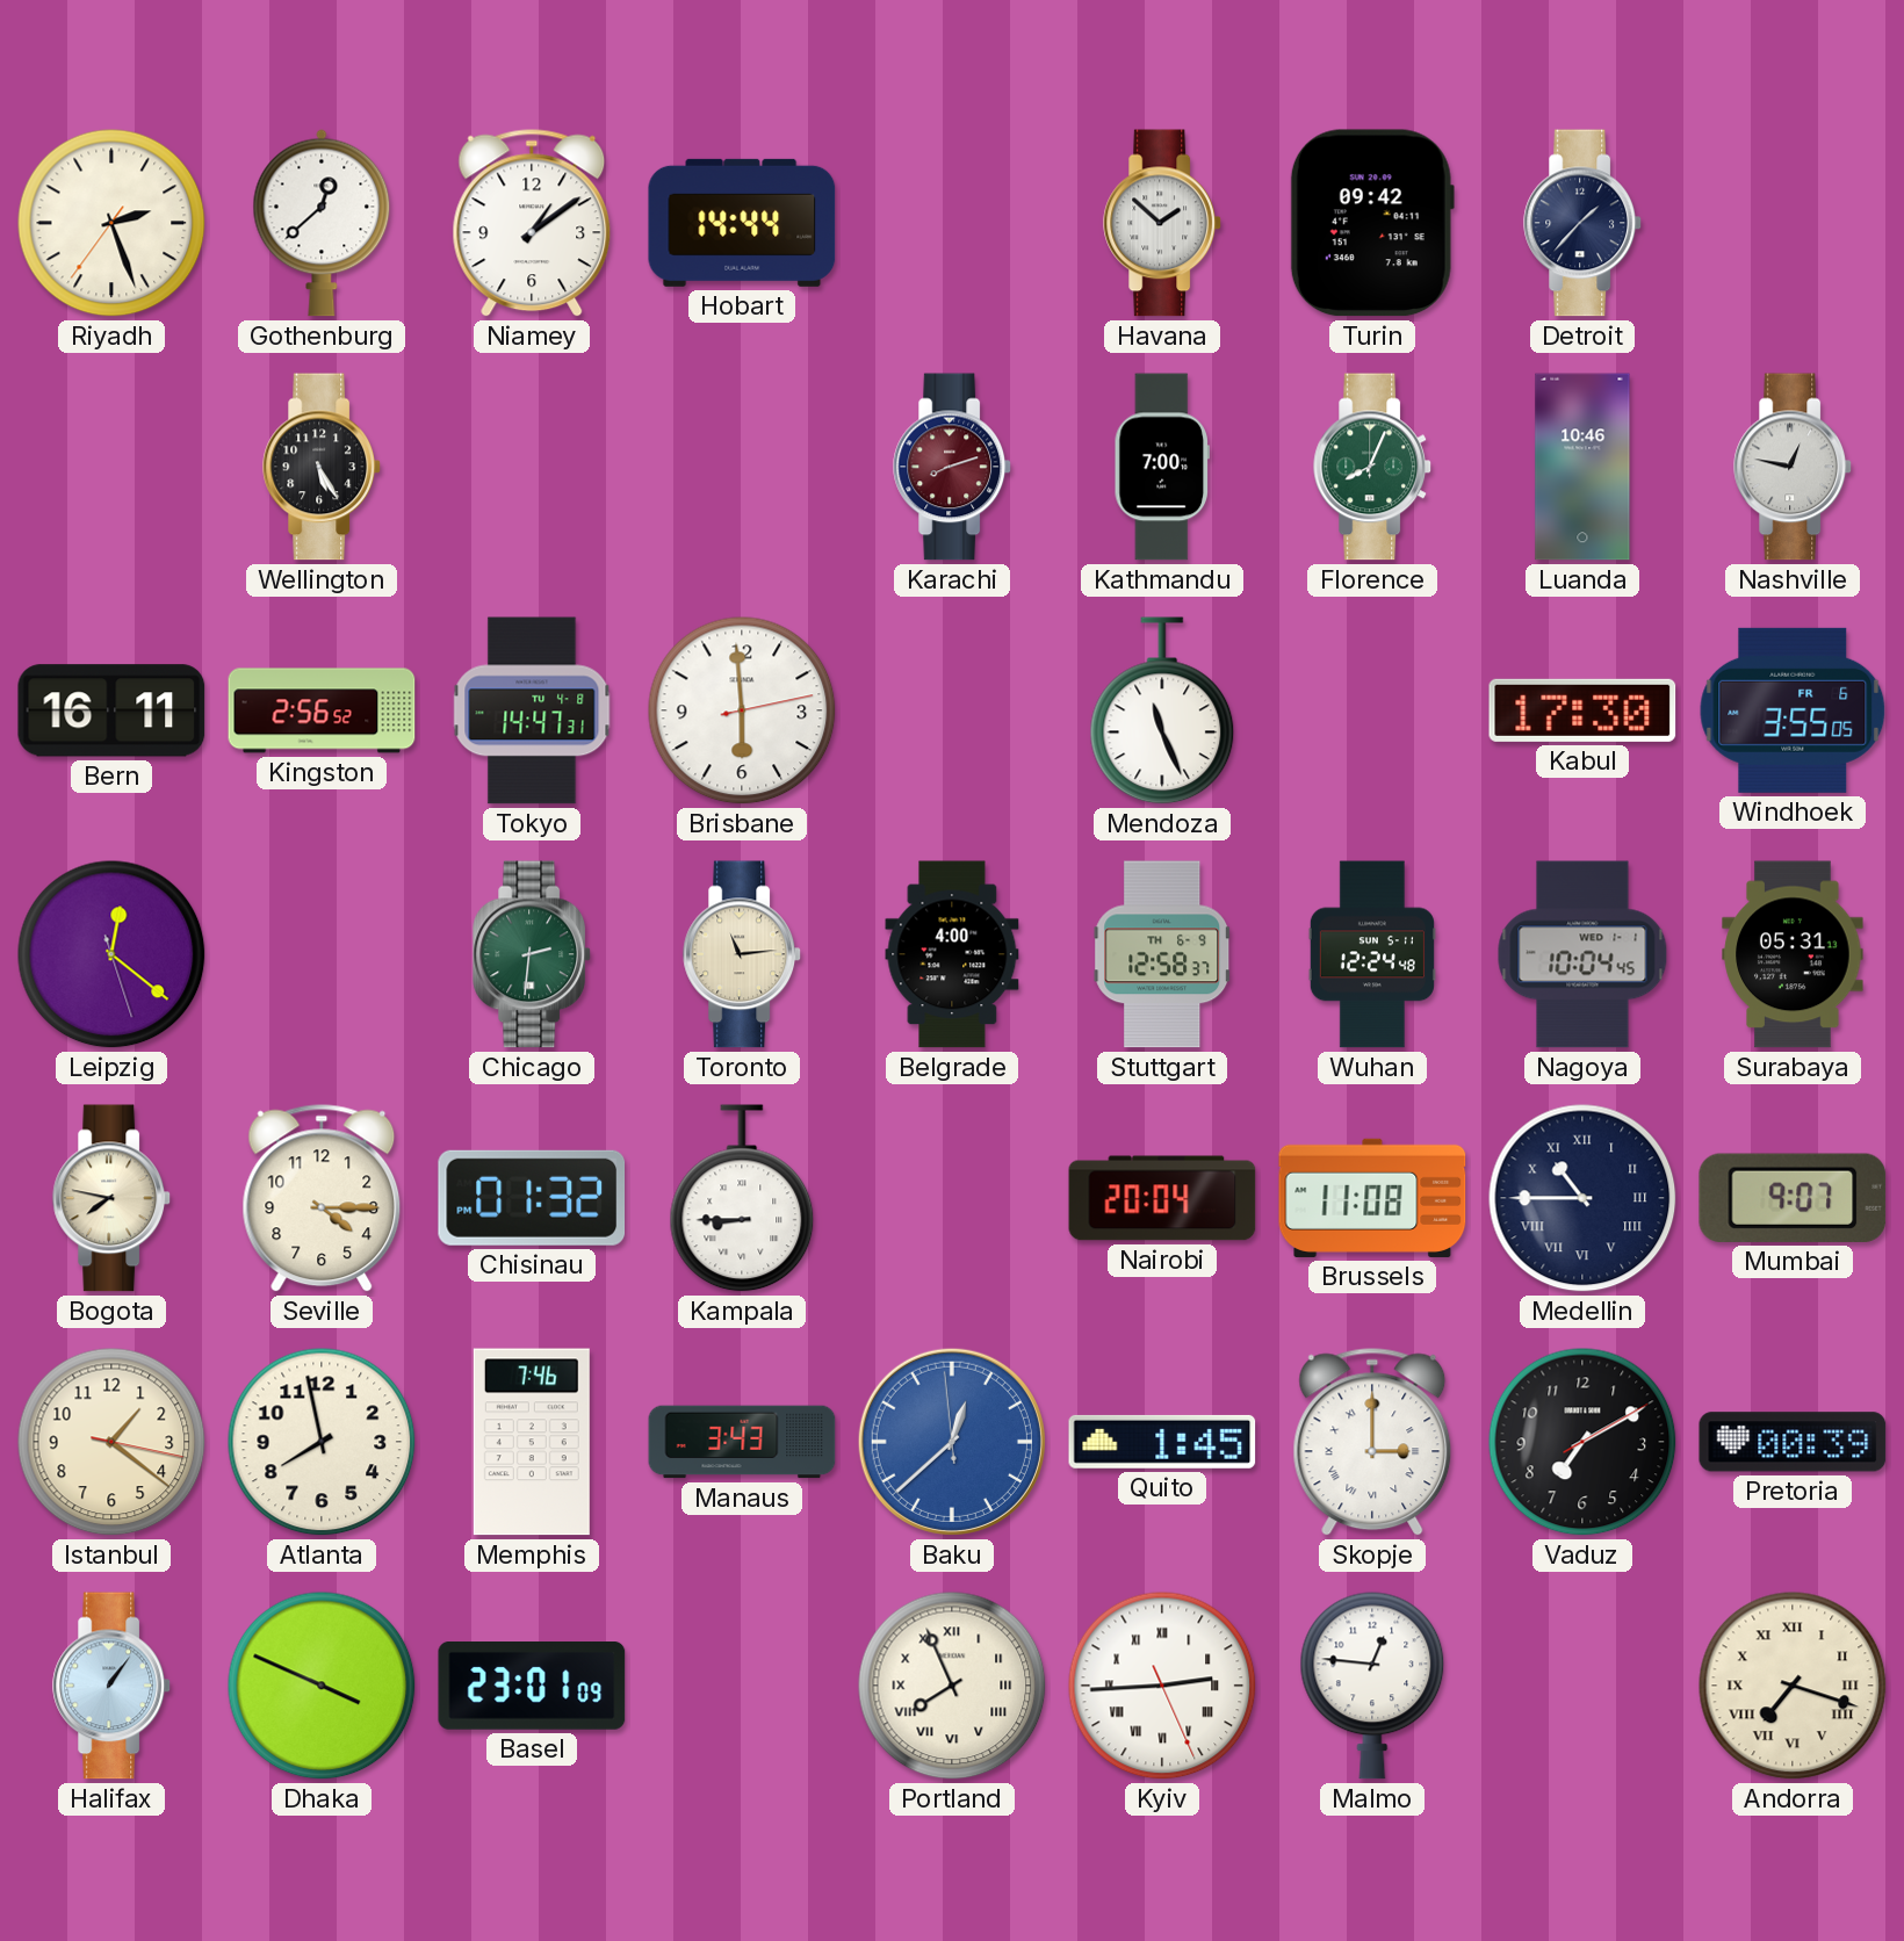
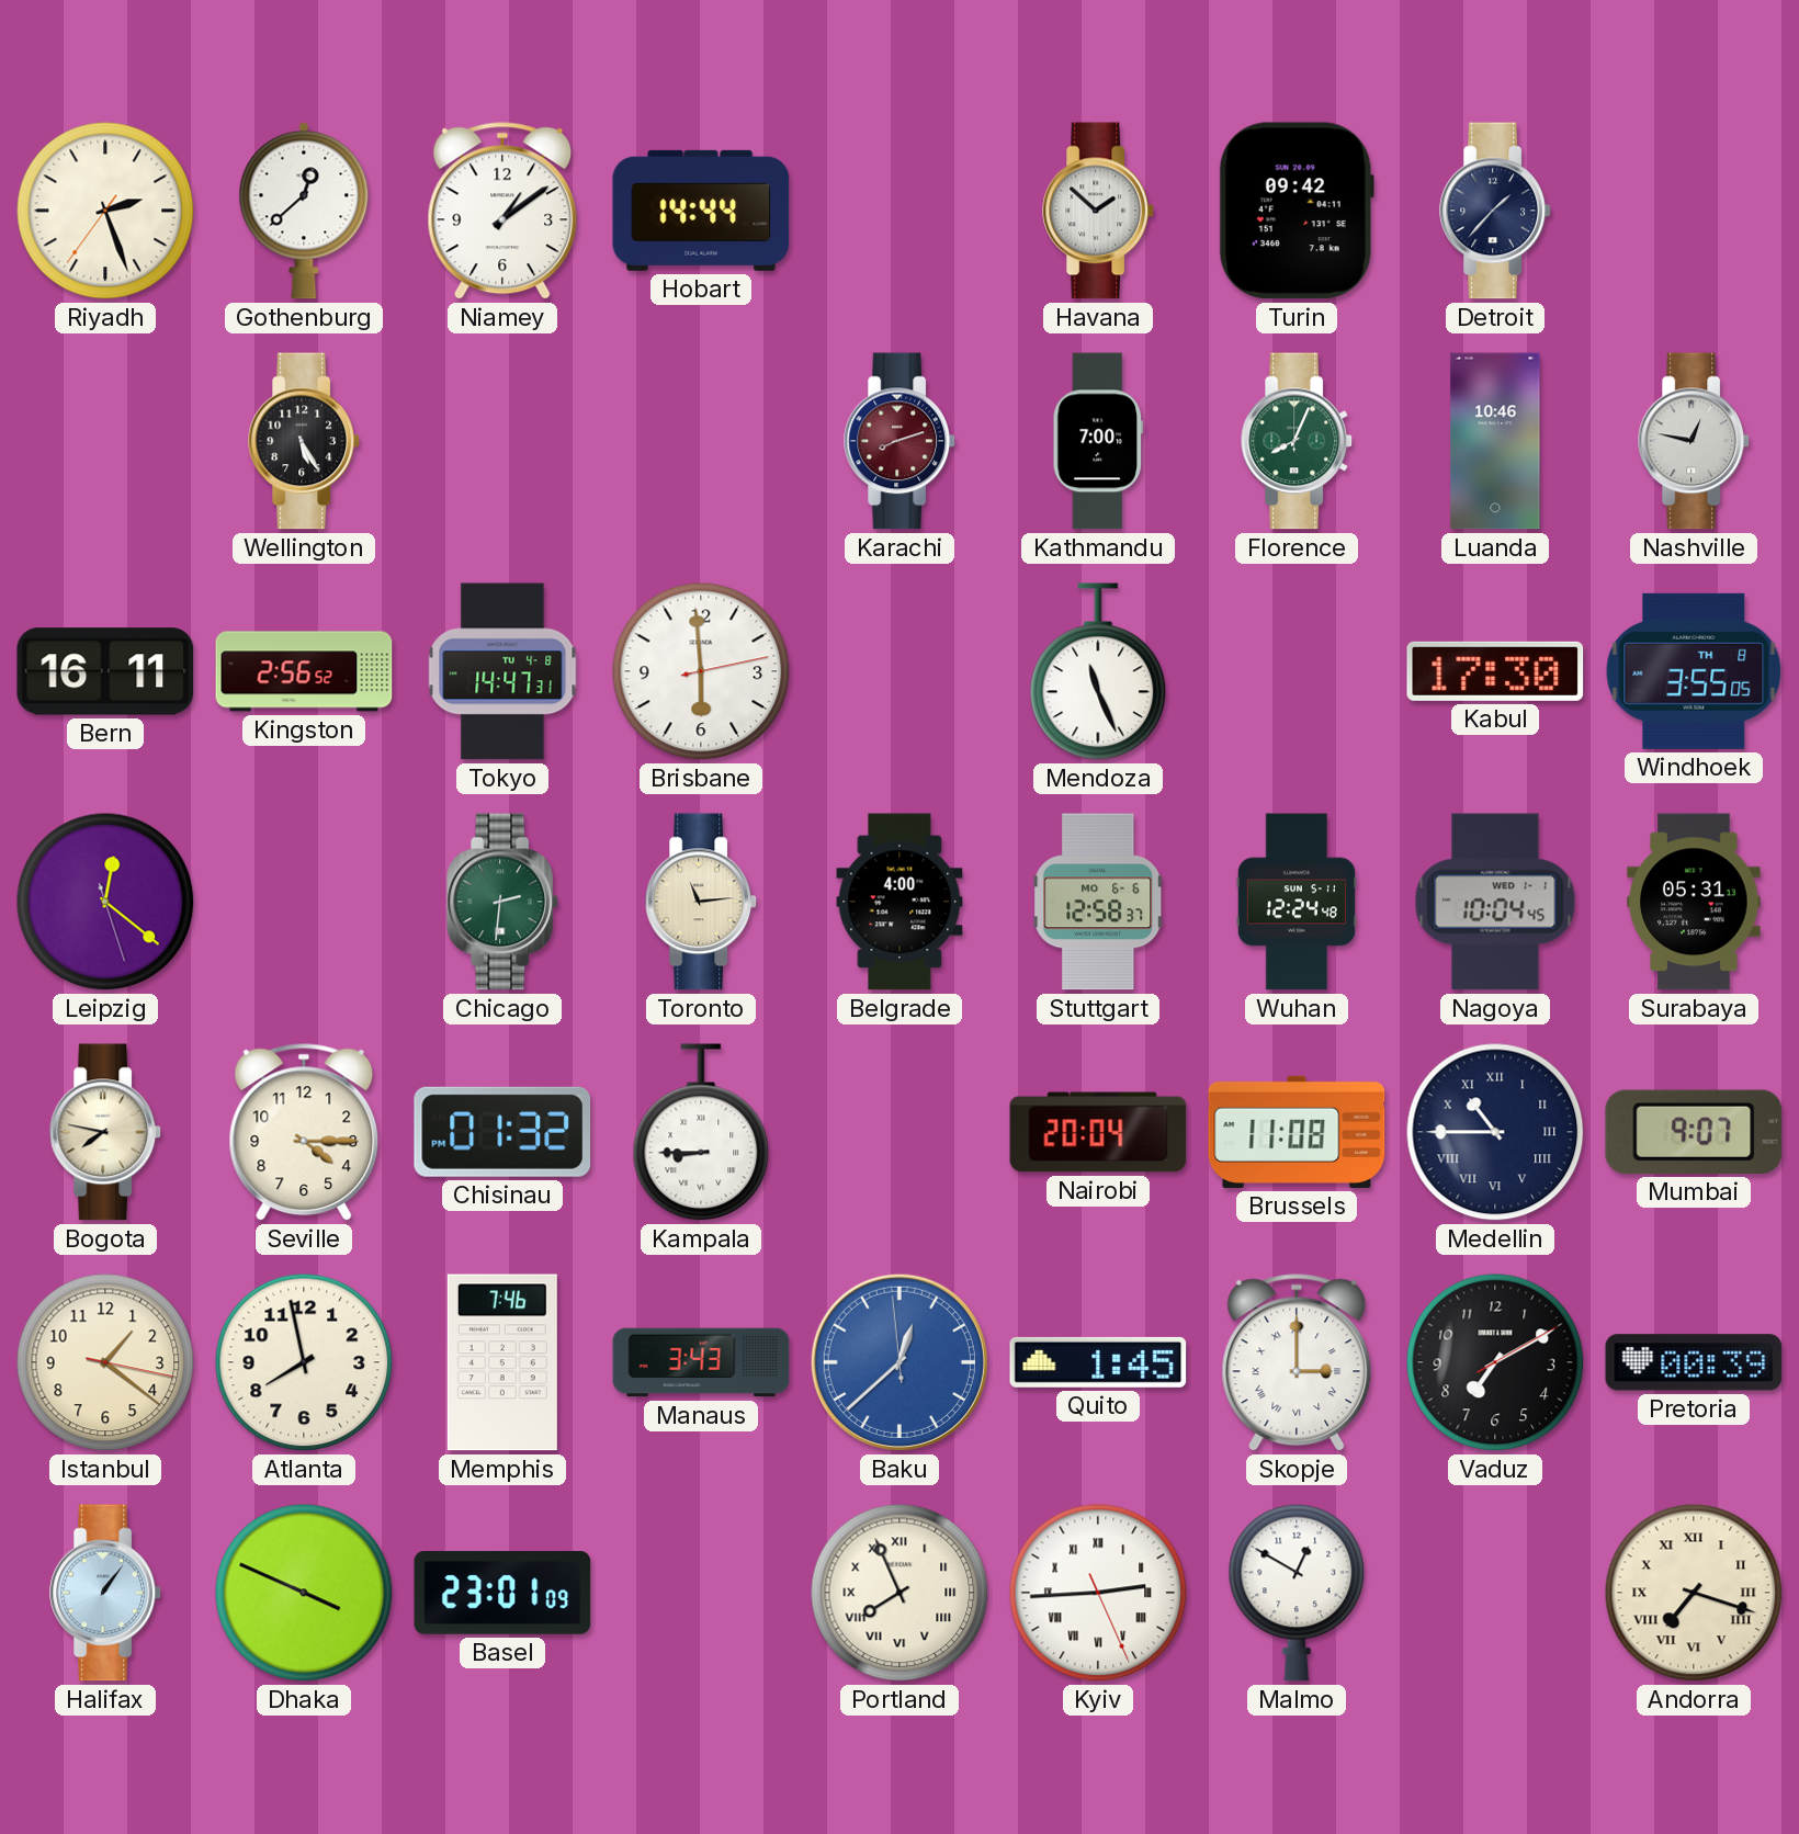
Windhoek date: FR 6 -> TH 8 (1694, 671)
Stuttgart date: TH 6-9 -> MO 6-6 (1098, 902)
Malmo: 12:46 -> 12:50 (1297, 1593)
